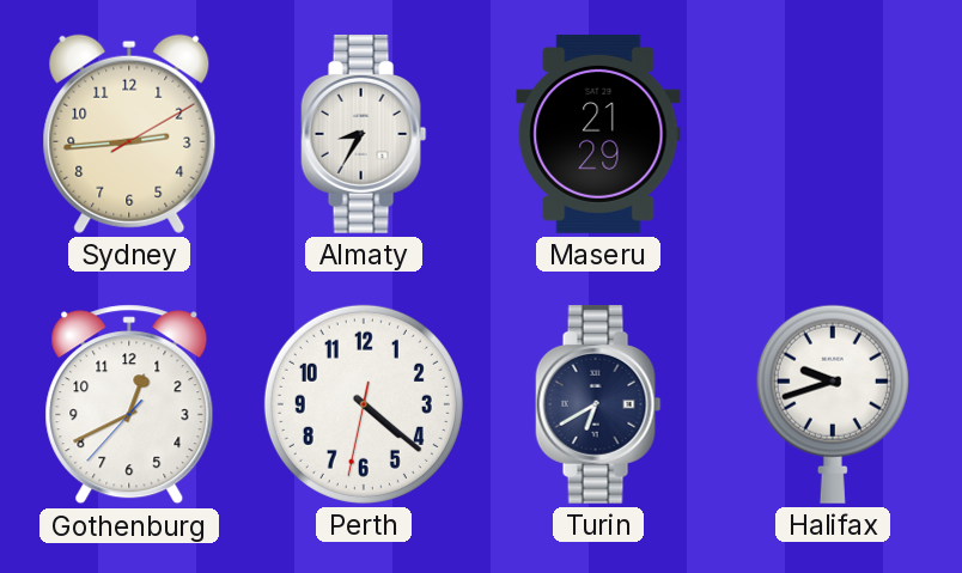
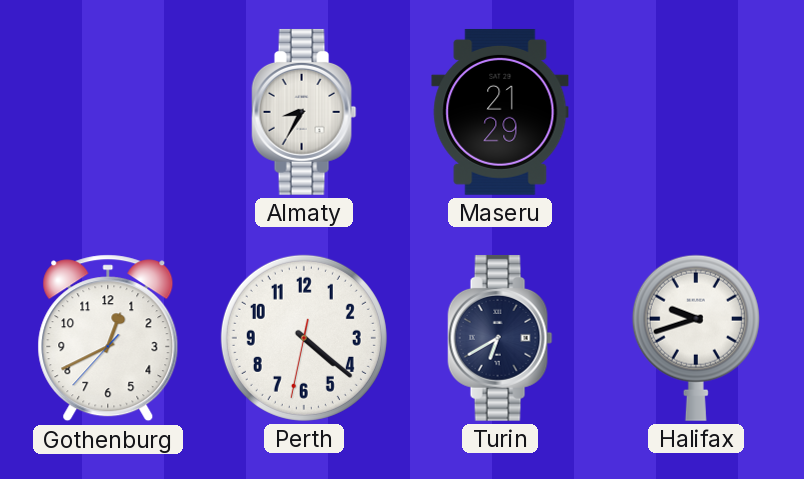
Sydney: 2:44 -> none (129, 134)
